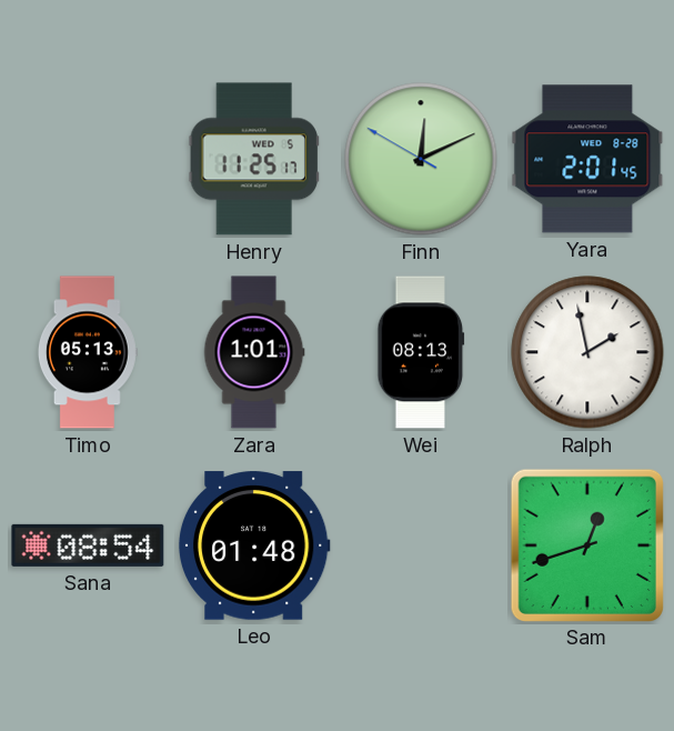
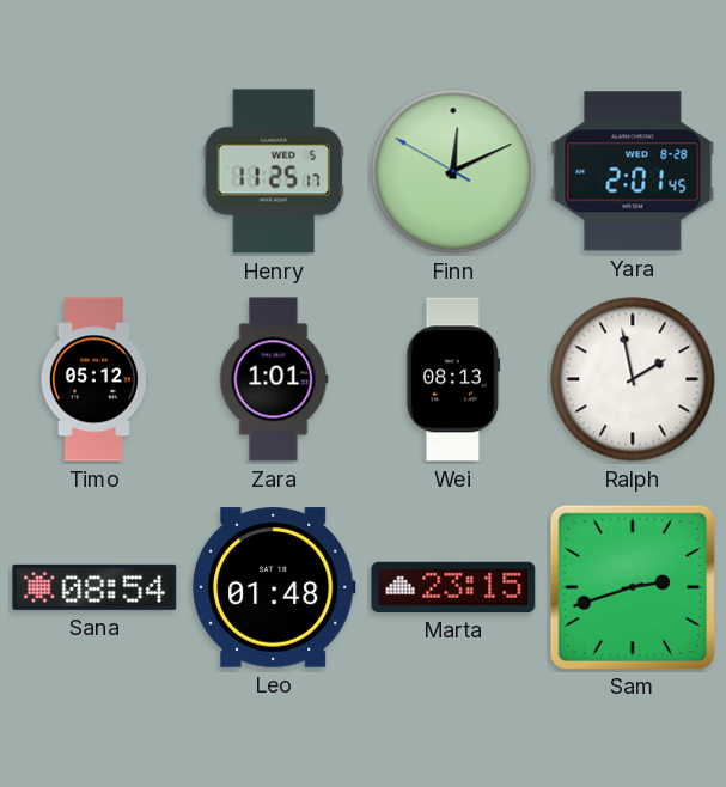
Timo: 05:13 -> 05:12 (94, 379)
Marta: none -> 23:15 (453, 587)
Sam: 12:42 -> 2:42 (632, 586)
